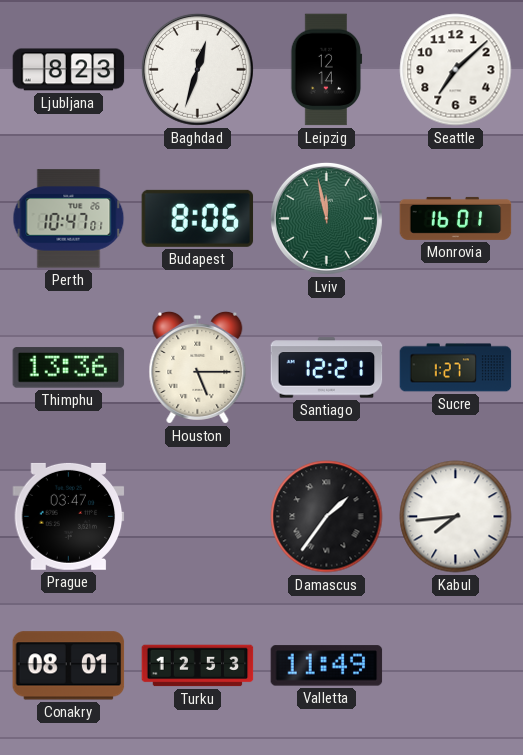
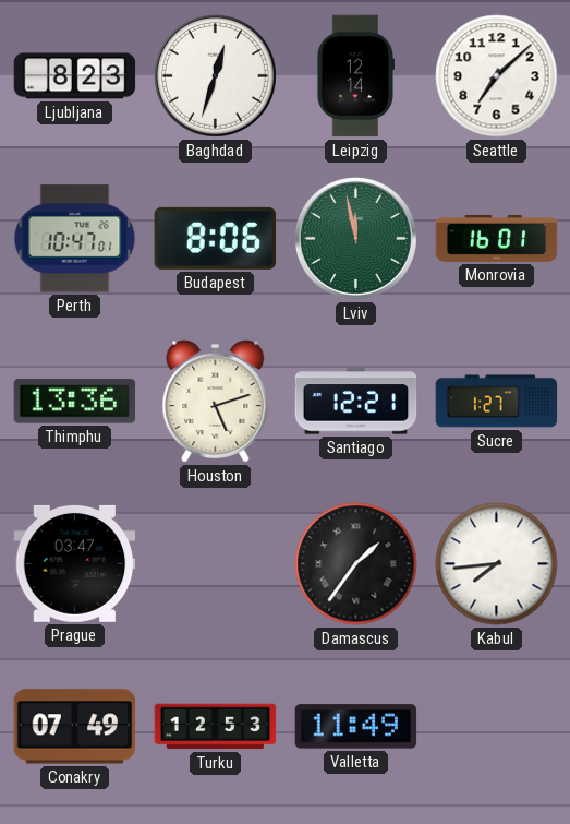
Houston: 5:15 -> 5:12 (216, 401)
Conakry: 08:01 -> 07:49 (75, 727)
